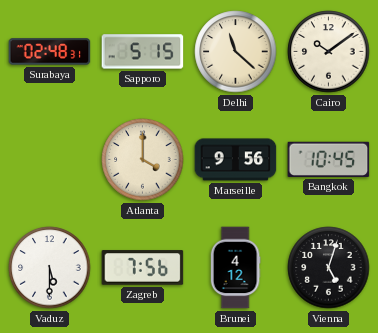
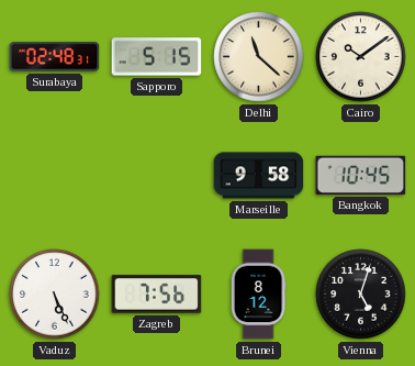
Atlanta: 4:00 -> none (143, 160)
Marseille: 9:56 -> 9:58 (259, 176)
Vaduz: 5:30 -> 5:26 (55, 295)
Brunei: 4:12 -> 8:12 (258, 295)
